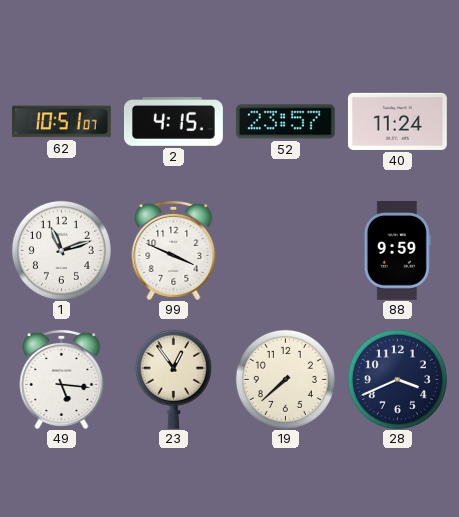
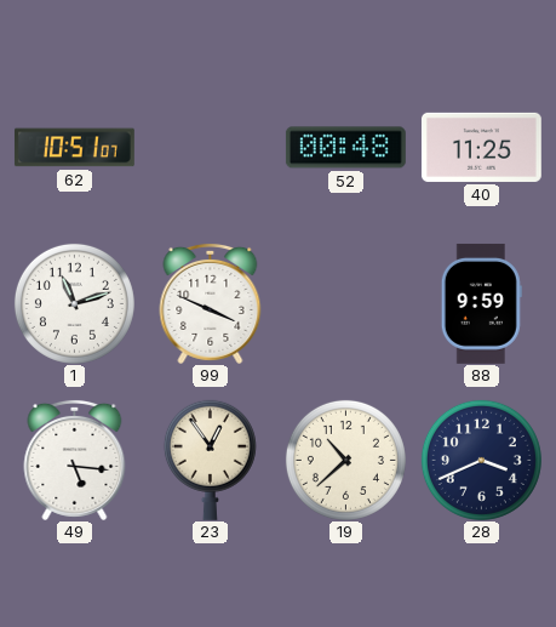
2: 4:15 -> none (174, 122)
52: 23:57 -> 00:48 (345, 148)
40: 11:24 -> 11:25 (481, 147)
19: 7:38 -> 10:38 (345, 460)
